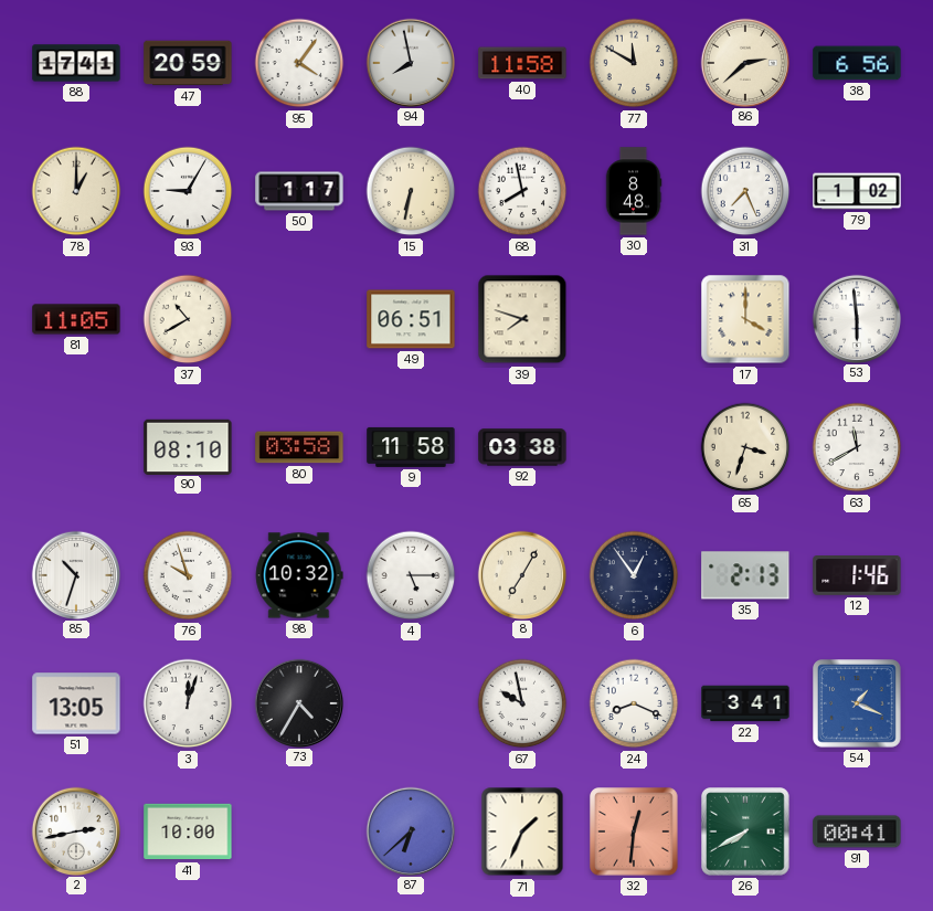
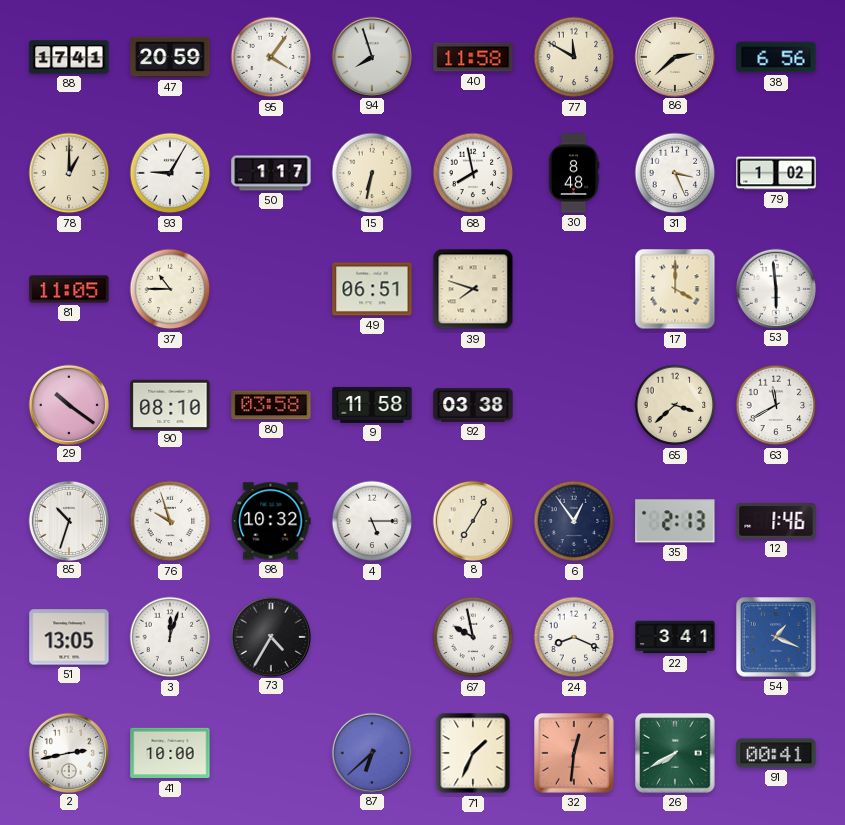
94: 7:58 -> 7:57 (371, 56)
31: 7:26 -> 3:26 (675, 173)
37: 10:40 -> 10:45 (170, 289)
29: none -> 10:21 (68, 404)
65: 3:33 -> 3:38 (675, 405)
